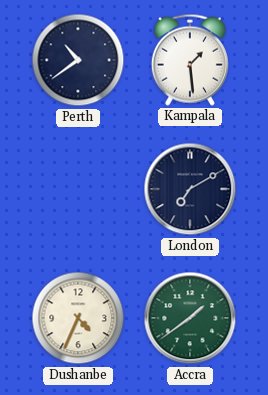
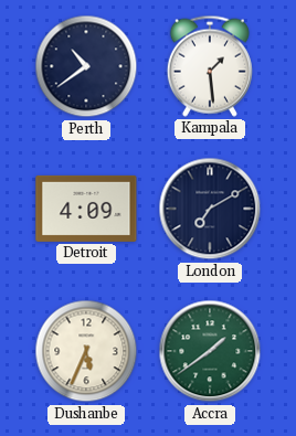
Detroit: none -> 4:09 (86, 209)
Dushanbe: 4:34 -> 5:34 (86, 351)
